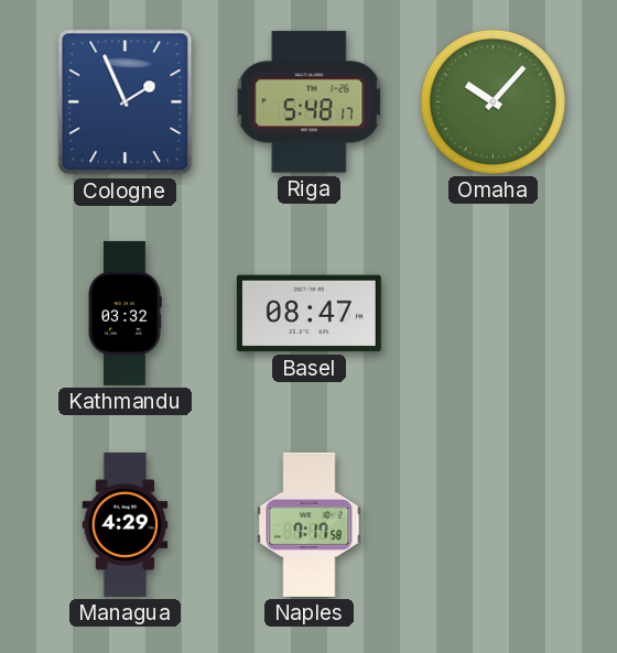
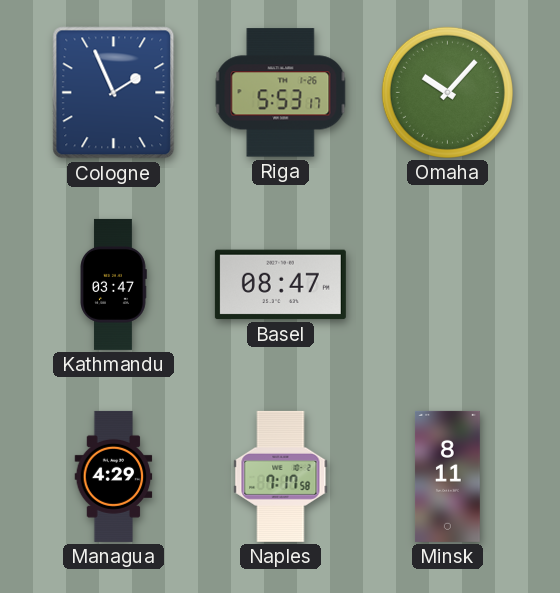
Riga: 5:48 -> 5:53 (281, 93)
Kathmandu: 03:32 -> 03:47 (113, 284)
Minsk: none -> 8:11 (448, 476)
